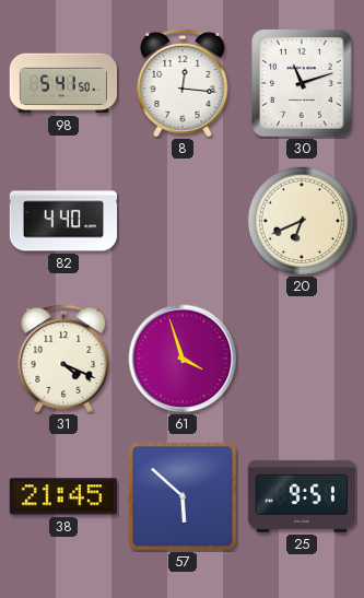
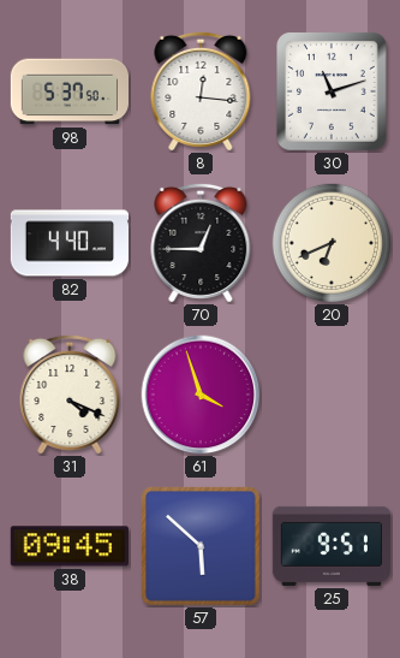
98: 5:41 -> 5:37 (68, 91)
70: none -> 12:45 (201, 243)
38: 21:45 -> 09:45 (70, 546)
